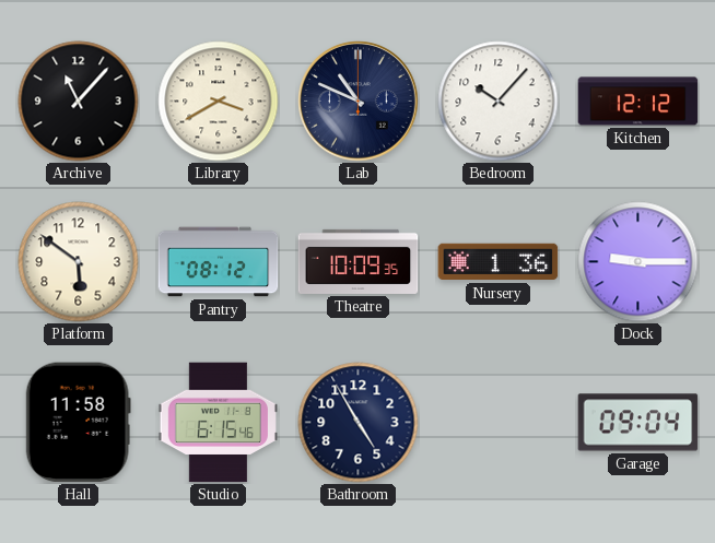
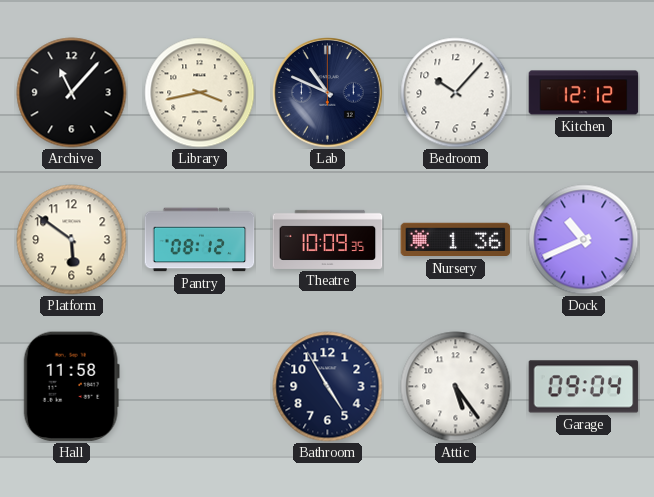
Library: 3:40 -> 3:43 (200, 93)
Dock: 9:15 -> 10:41 (584, 240)
Studio: 6:15 -> none (218, 423)
Attic: none -> 5:24 (456, 387)
